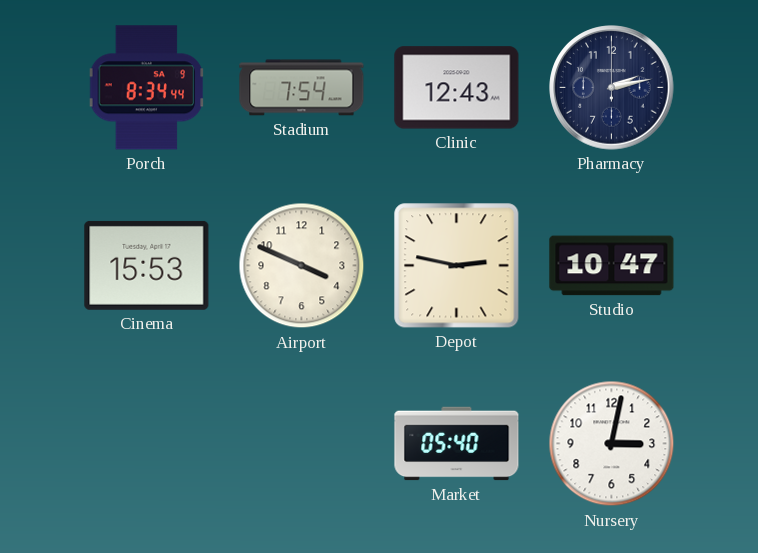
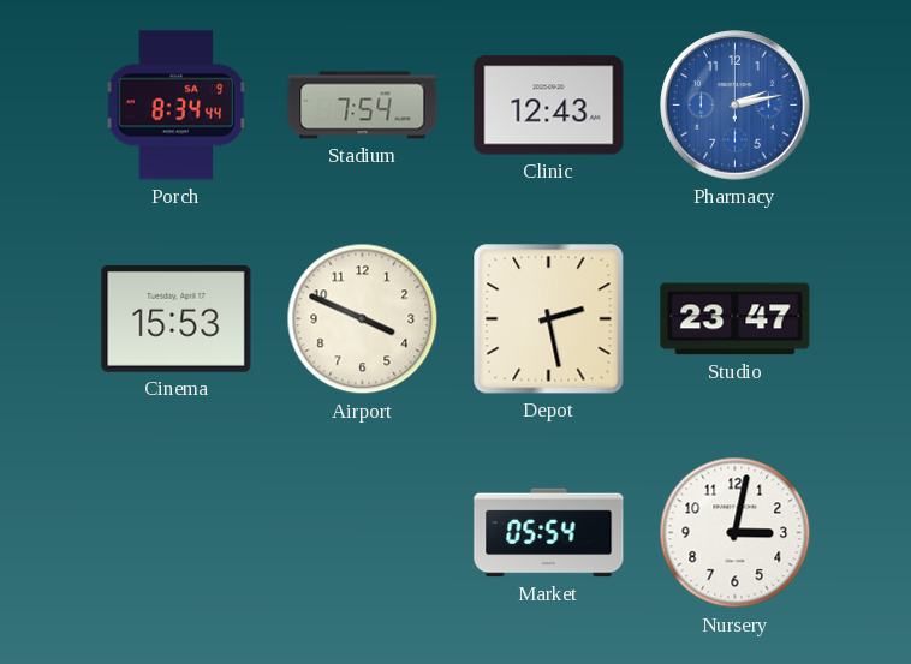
Pharmacy dial: navy -> blue (736, 106)
Depot: 2:47 -> 2:28 (549, 319)
Studio: 10:47 -> 23:47 (736, 319)
Market: 05:40 -> 05:54 (549, 533)
